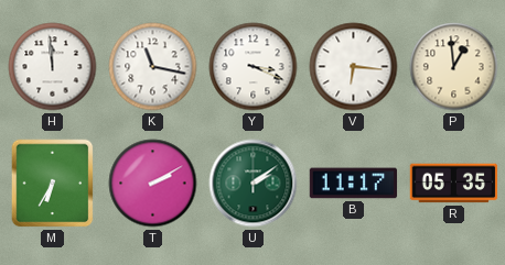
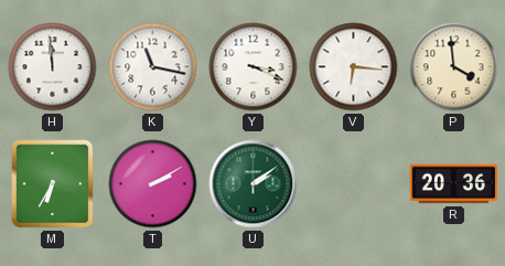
P: 12:59 -> 3:59 (454, 67)
B: 11:17 -> none (354, 184)
R: 05:35 -> 20:36 (454, 184)
